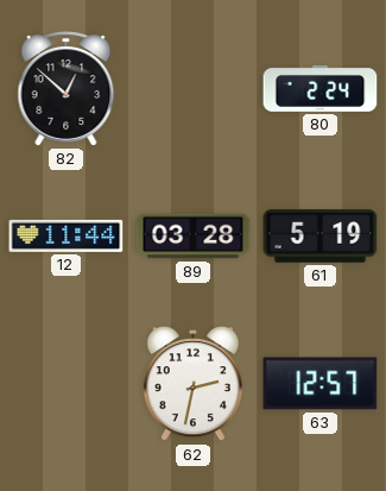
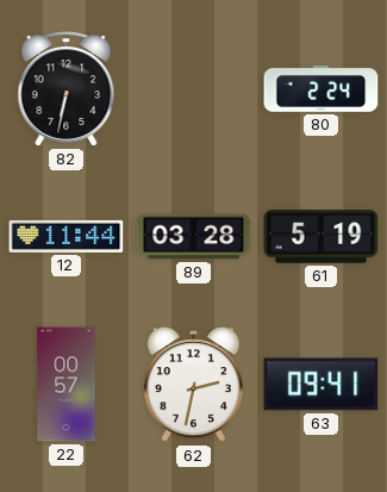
82: 12:52 -> 6:32 (67, 89)
22: none -> 00:57 (67, 385)
63: 12:57 -> 09:41 (322, 385)
